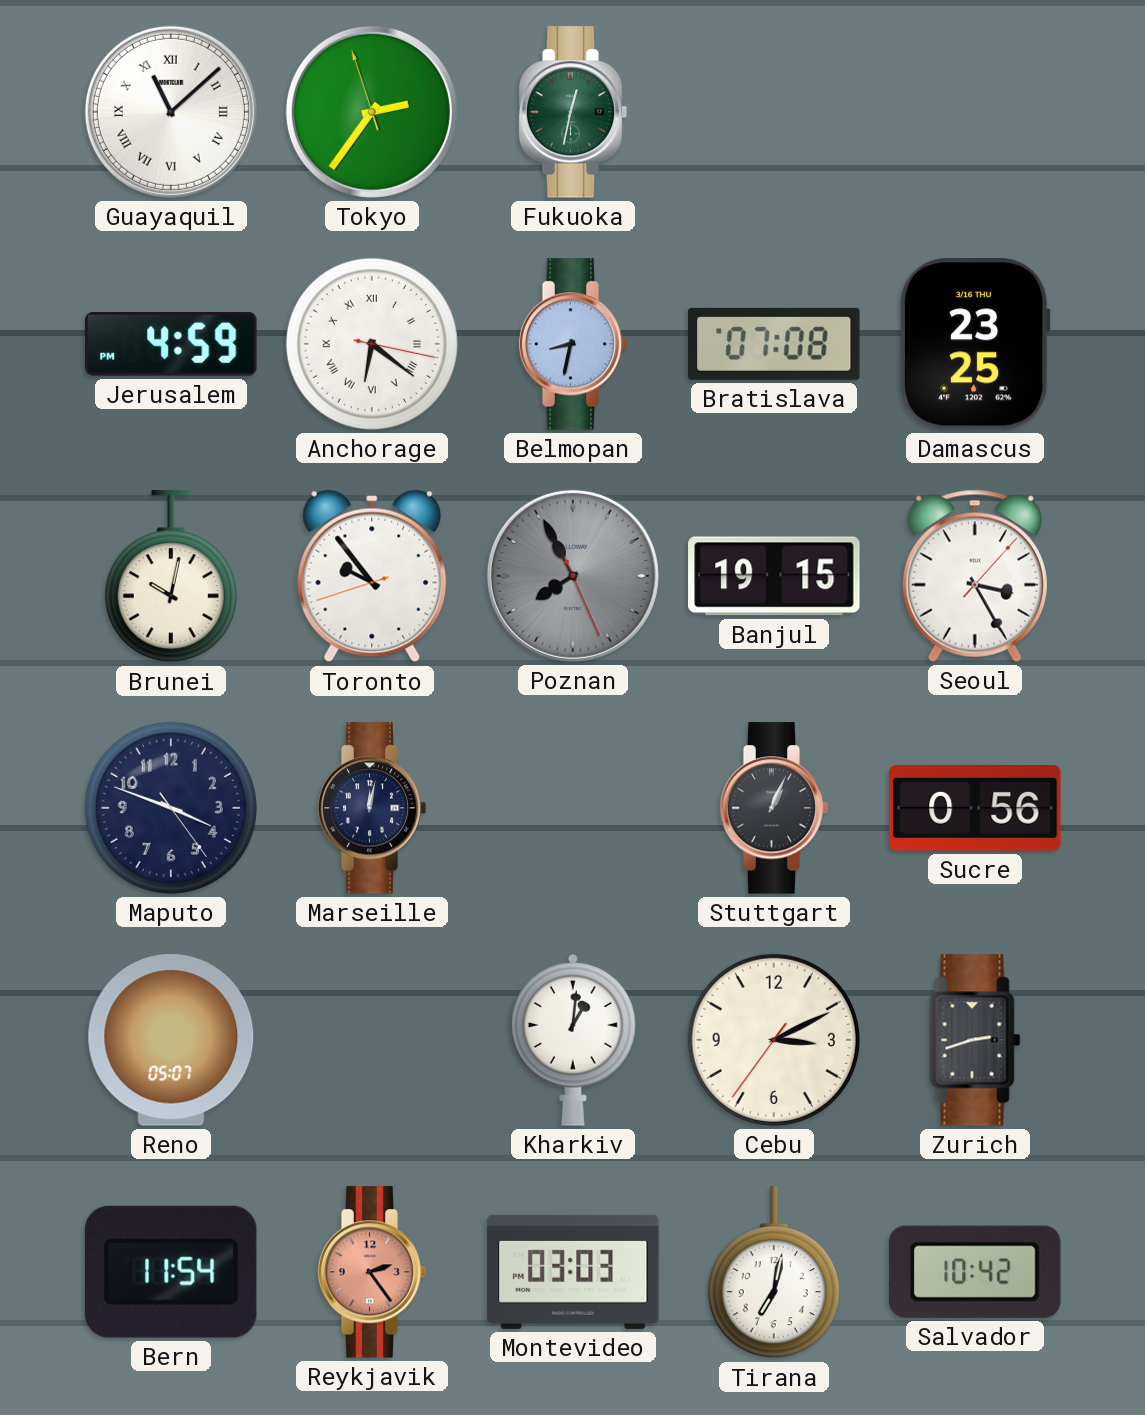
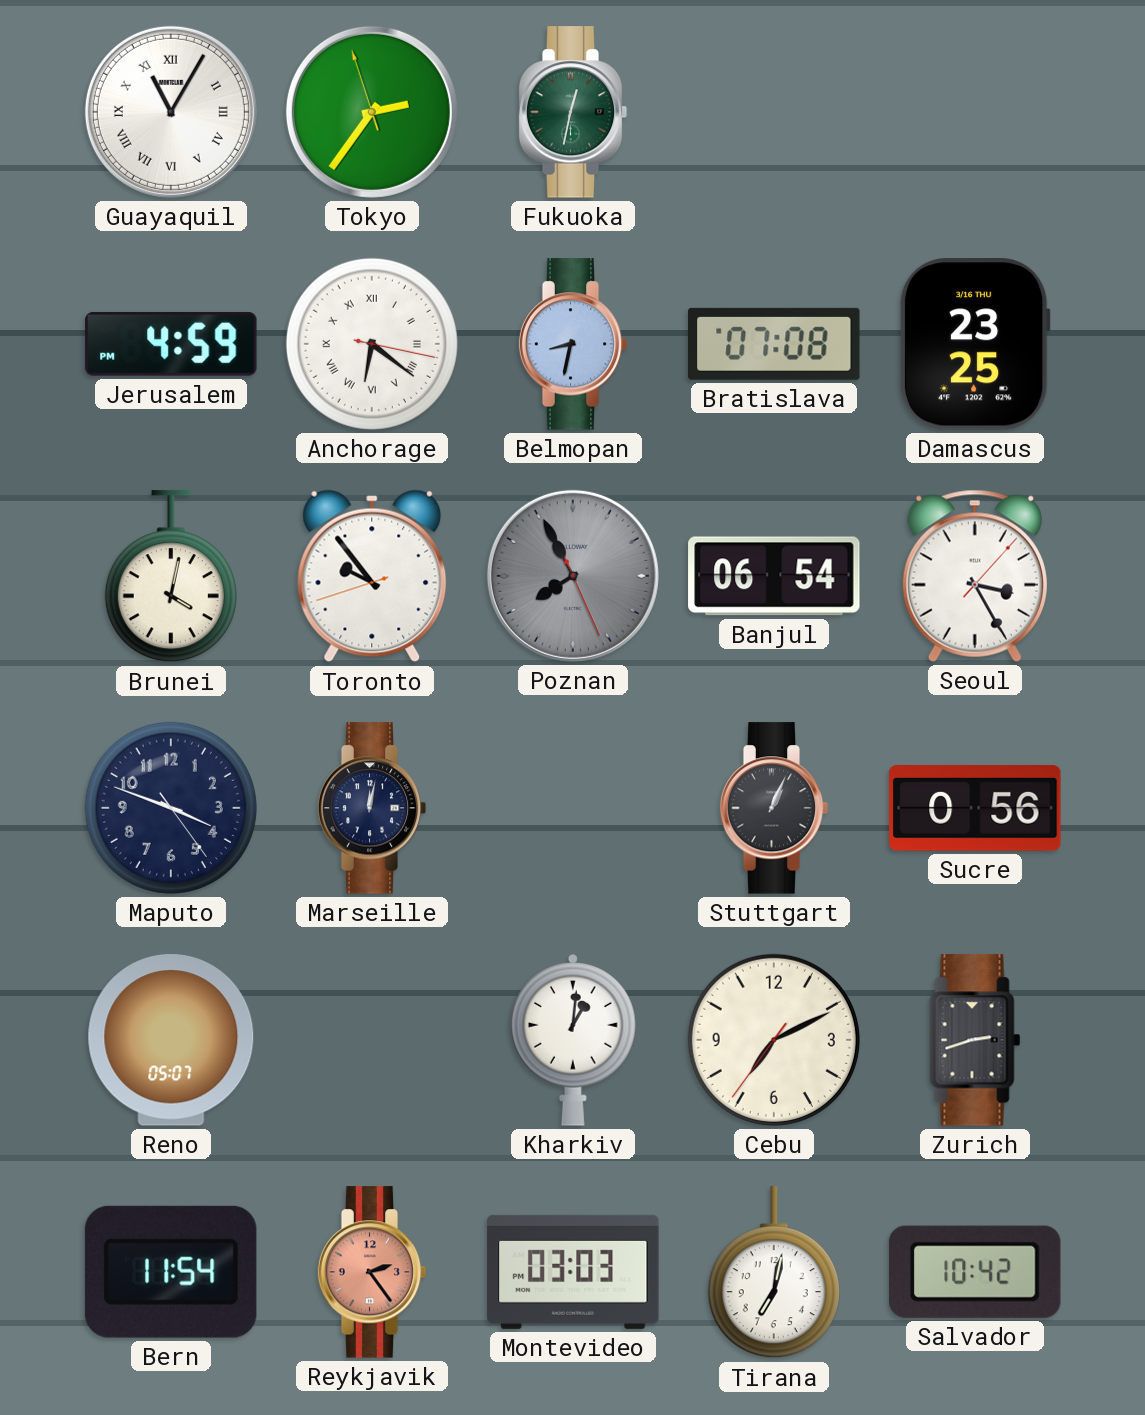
Guayaquil: 11:08 -> 11:05 (171, 112)
Brunei: 10:02 -> 4:02 (171, 577)
Banjul: 19:15 -> 06:54 (774, 576)
Cebu: 3:10 -> 7:10 (774, 1040)
